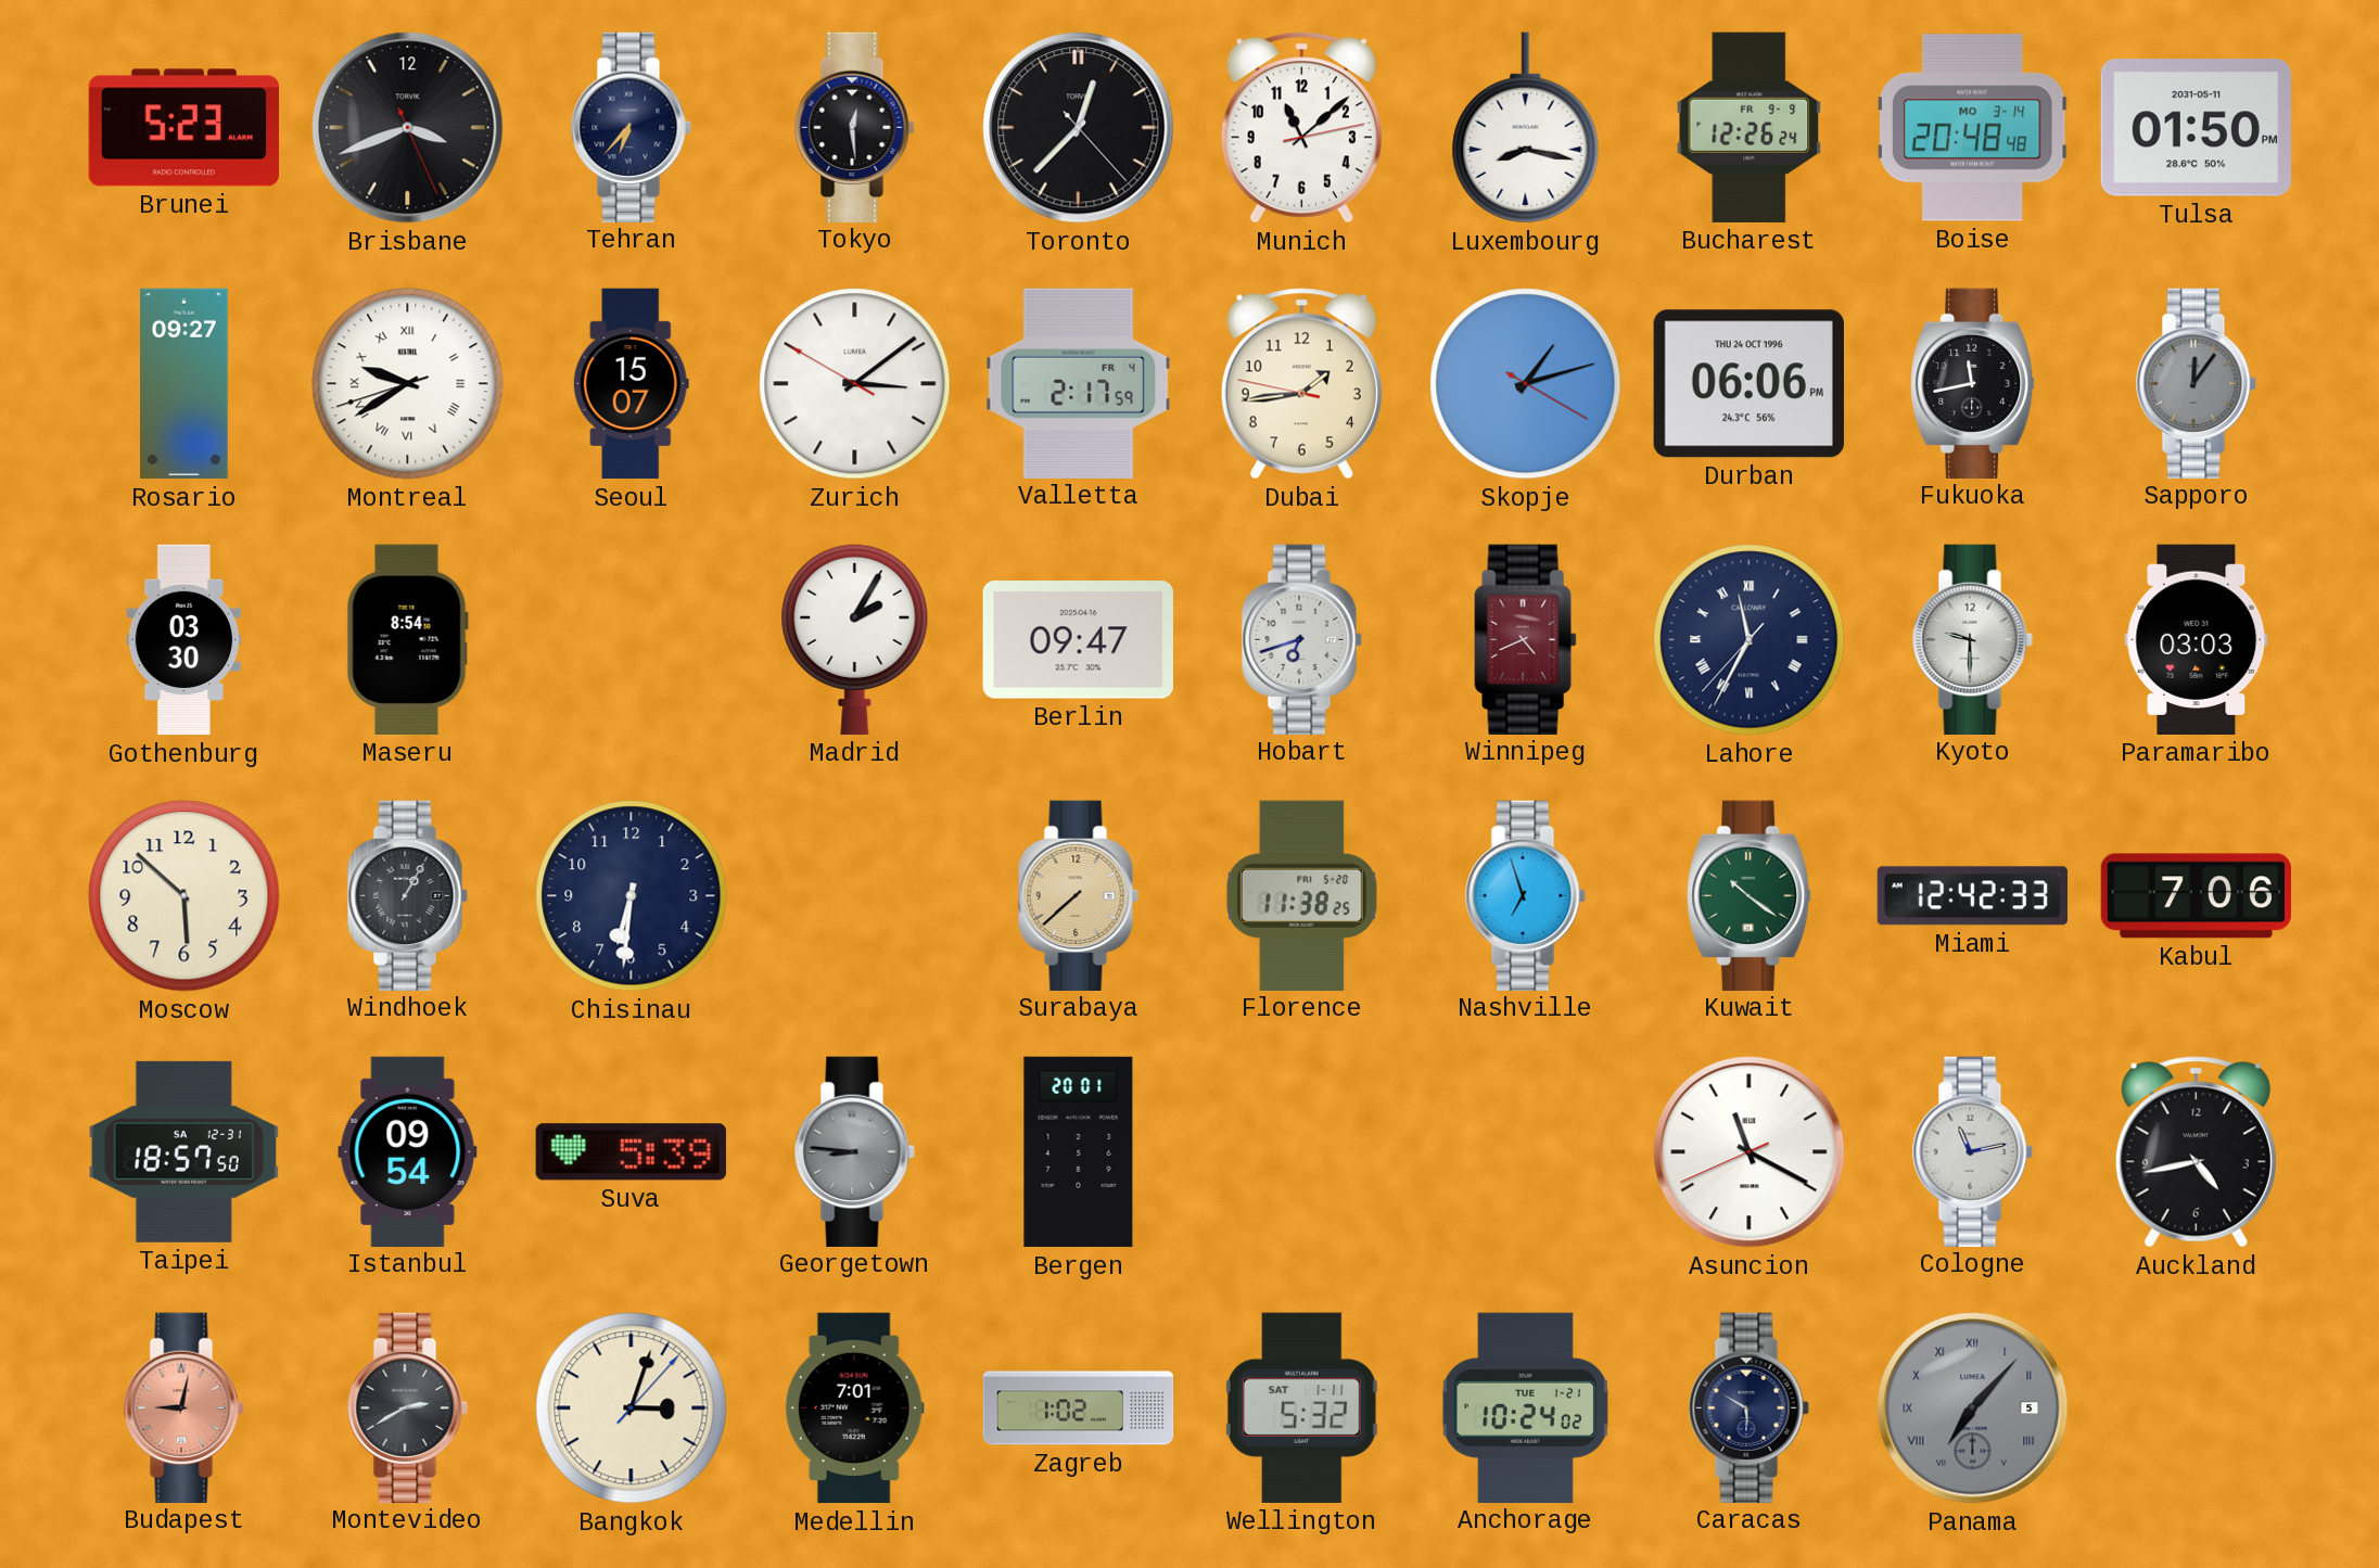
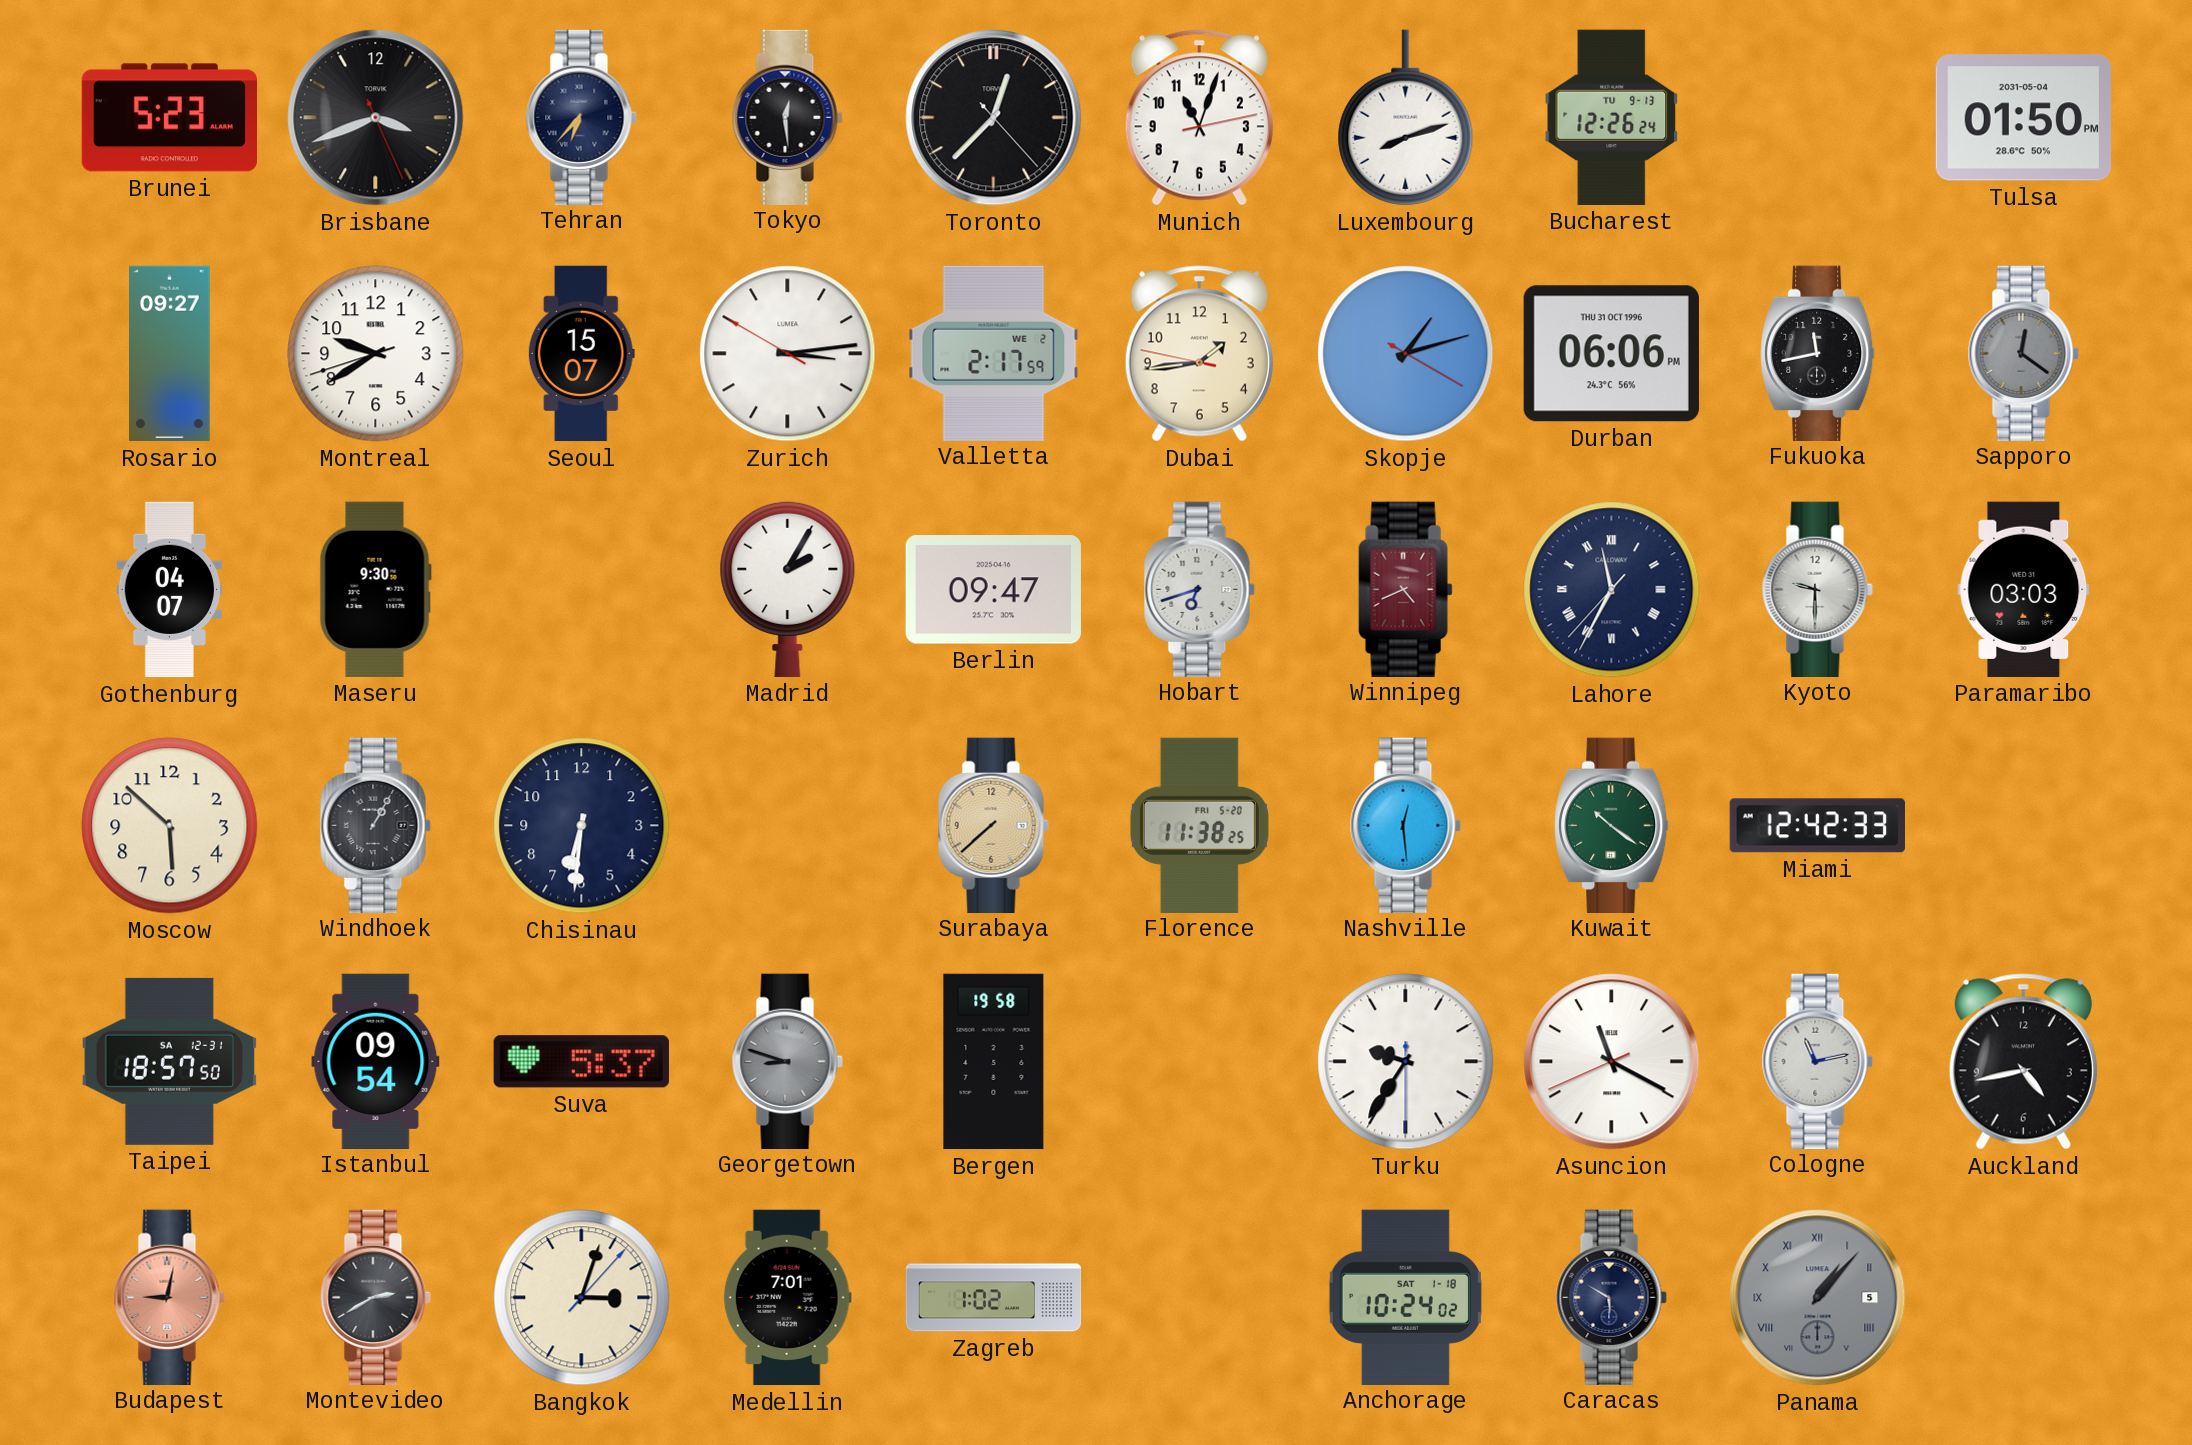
Munich: 11:08 -> 11:03 (1199, 118)
Luxembourg: 8:17 -> 8:12 (1406, 118)
Bucharest date: FR 9-9 -> TU 9-13 (1612, 117)
Boise: 20:48 -> none (1972, 128)
Tulsa date: 2031-05-11 -> 2031-05-04 (2023, 118)
Montreal numerals: Roman -> Arabic (376, 354)
Zurich: 3:08 -> 3:13 (788, 354)
Valletta date: FR 4 -> WE 2 (994, 353)
Durban date: THU 24 OCT 1996 -> THU 31 OCT 1996 (1611, 354)
Sapporo: 12:06 -> 12:21 (2023, 353)
Gothenburg: 03:30 -> 04:07 (170, 590)
Maseru: 8:54 -> 9:30 (375, 589)
Nashville: 6:57 -> 12:29 (1405, 825)
Kabul: 7:06 -> none (2196, 896)
Suva: 5:39 -> 5:37 (581, 1062)
Georgetown: 8:46 -> 8:48 (787, 1061)
Bergen: 20:01 -> 19:58 (994, 1062)
Turku: none -> 9:35 (1406, 1062)
Wellington: 5:32 -> none (1301, 1407)
Anchorage date: TUE 1-21 -> SAT 1-18 (1405, 1297)
Panama: 7:07 -> 1:07 (1818, 1298)
